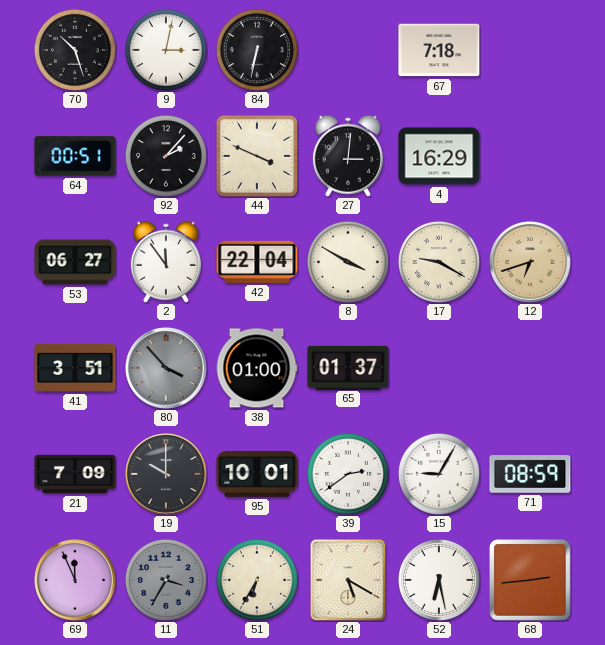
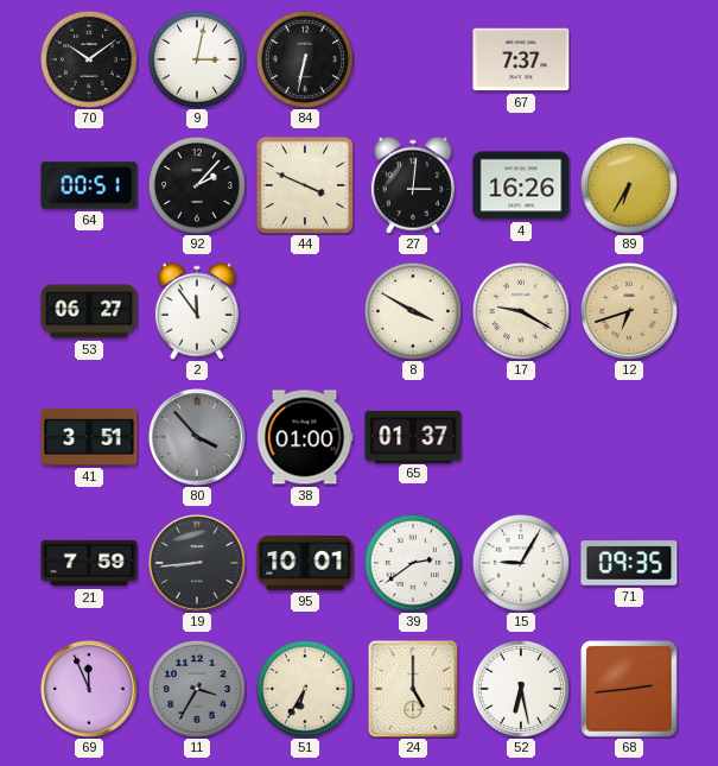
70: 10:27 -> 10:09 (89, 59)
67: 7:18 -> 7:37 (521, 59)
4: 16:29 -> 16:26 (521, 185)
89: none -> 6:35 (629, 185)
42: 22:04 -> none (257, 262)
21: 7:09 -> 7:59 (89, 563)
19: 10:00 -> 8:44 (198, 564)
71: 08:59 -> 09:35 (629, 563)
24: 5:20 -> 5:00 (413, 689)
